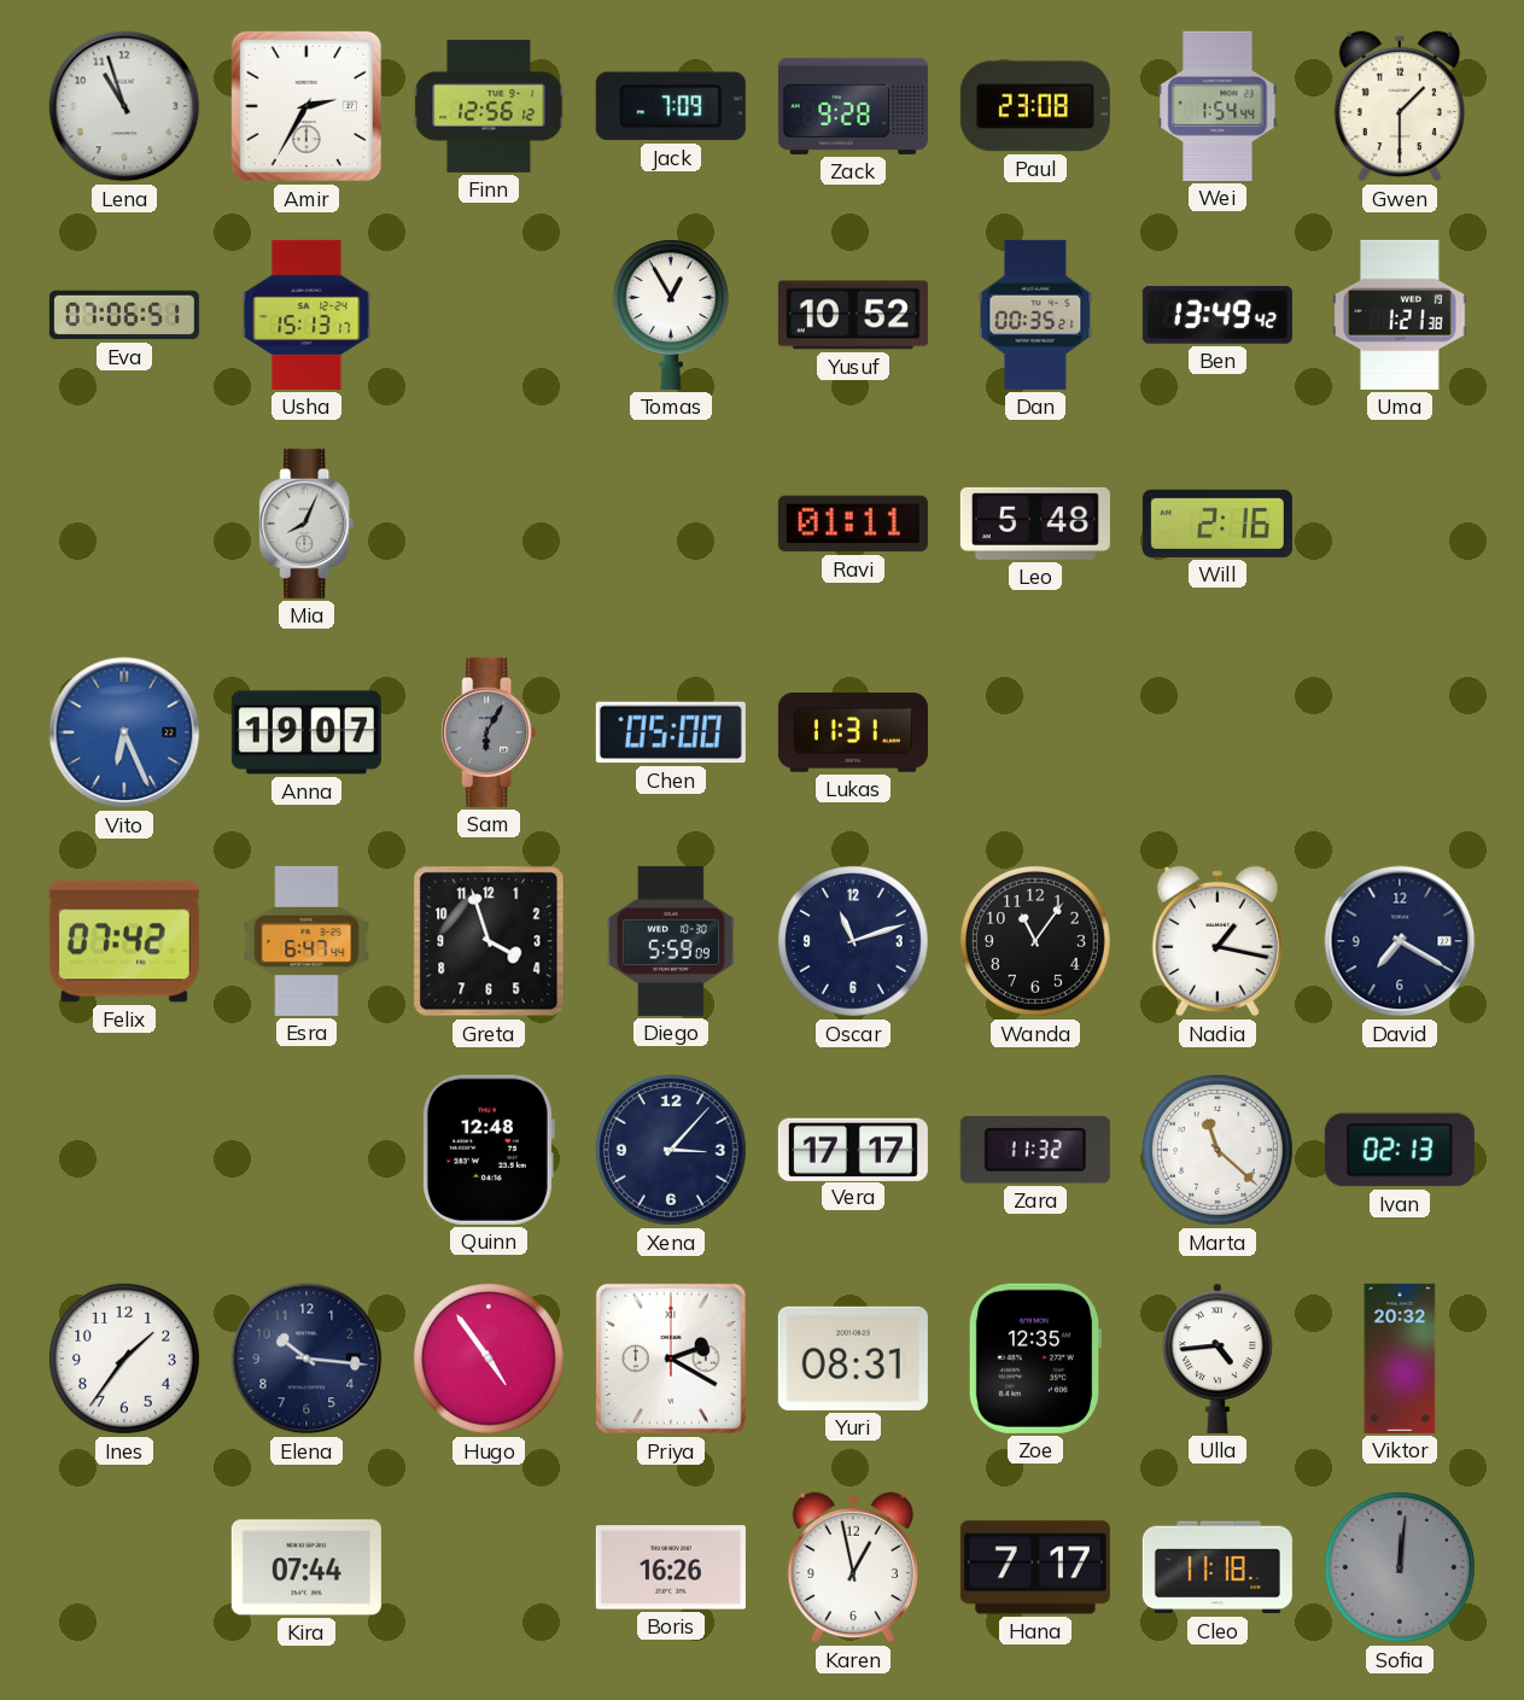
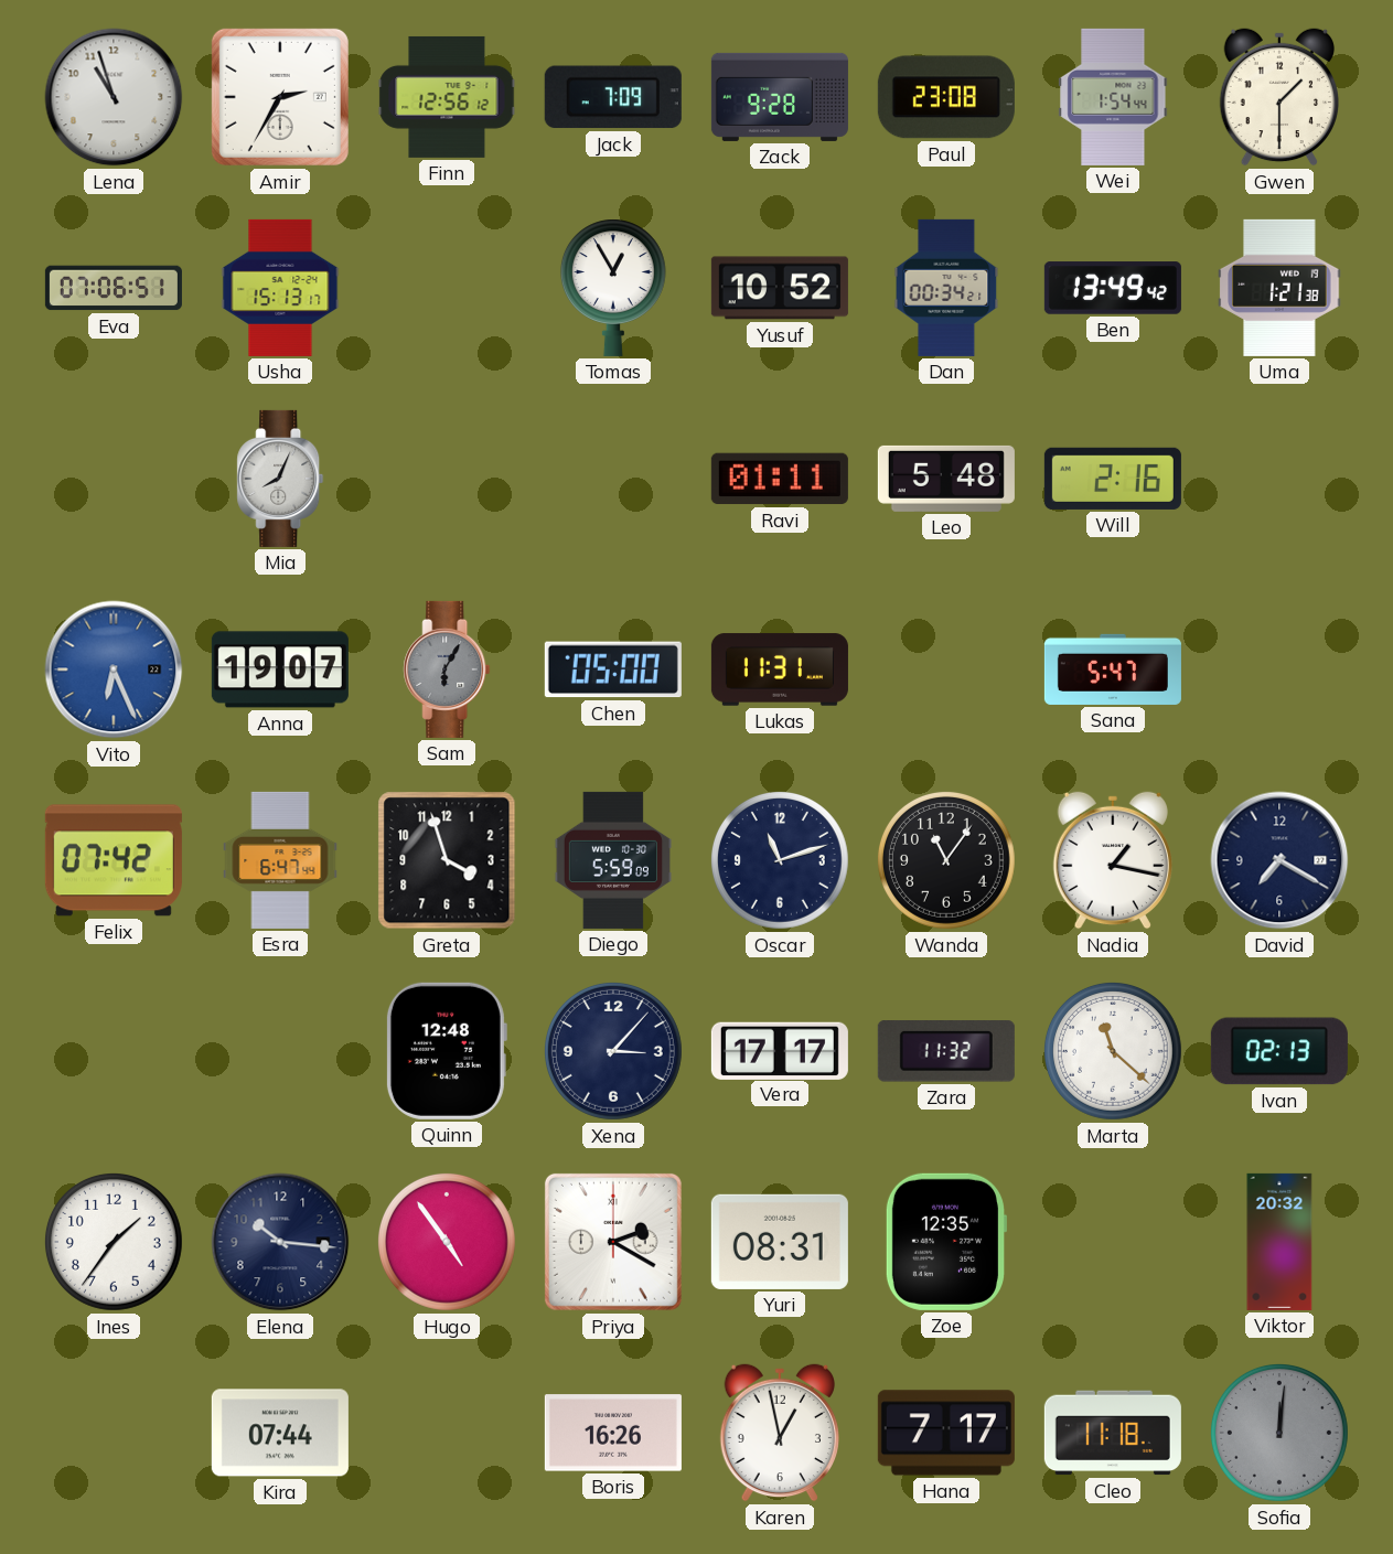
Dan: 00:35 -> 00:34 (946, 288)
Sana: none -> 5:47 (1113, 669)
Ulla: 4:44 -> none (1218, 1359)
